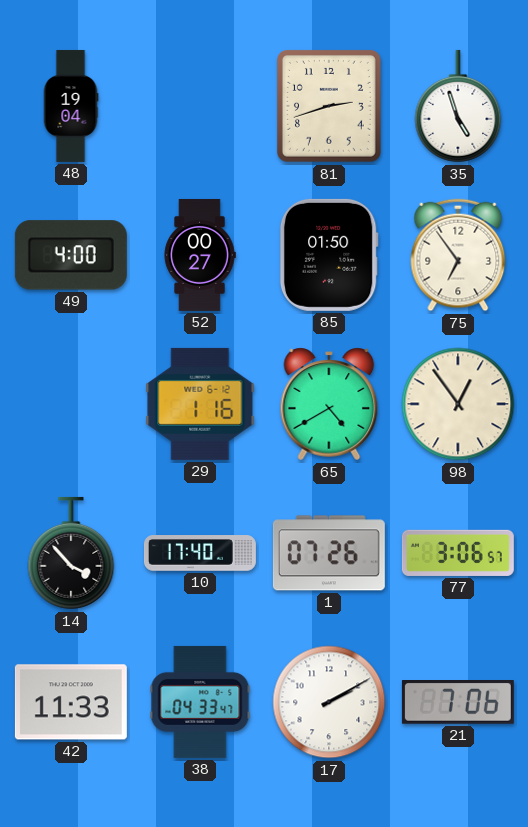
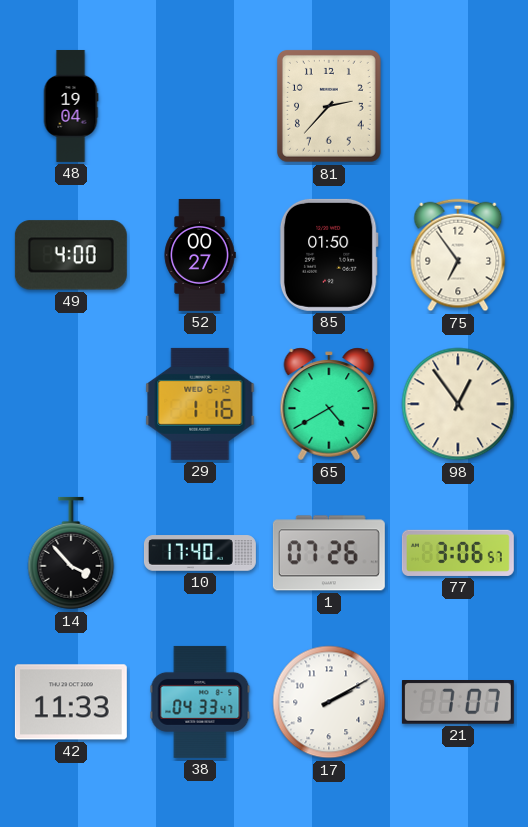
81: 2:42 -> 2:37 (329, 106)
35: 4:57 -> none (458, 106)
21: 7:06 -> 7:07 (458, 702)
